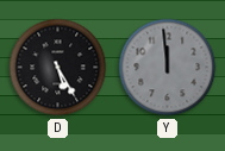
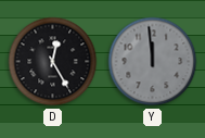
D: 5:25 -> 12:25 (53, 62)
